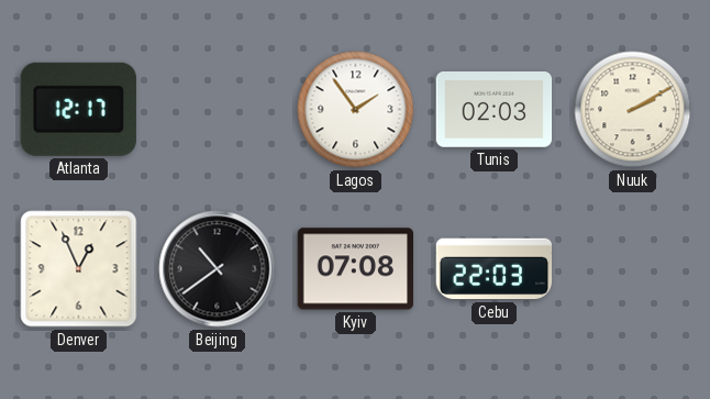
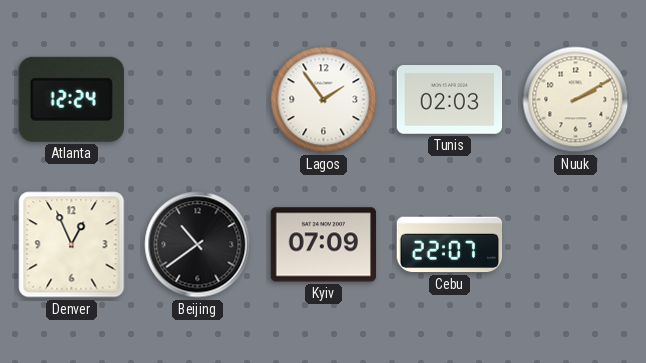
Atlanta: 12:17 -> 12:24 (71, 99)
Kyiv: 07:08 -> 07:09 (324, 245)
Cebu: 22:03 -> 22:07 (450, 245)
